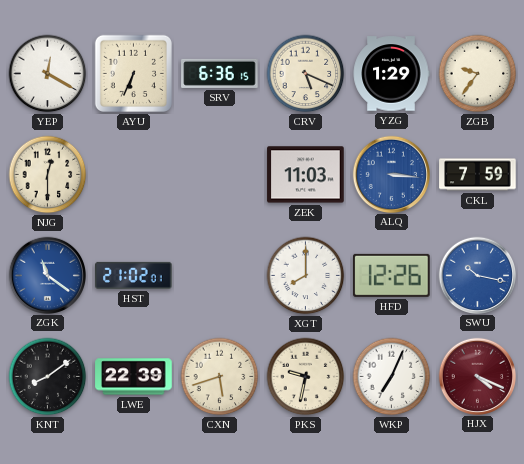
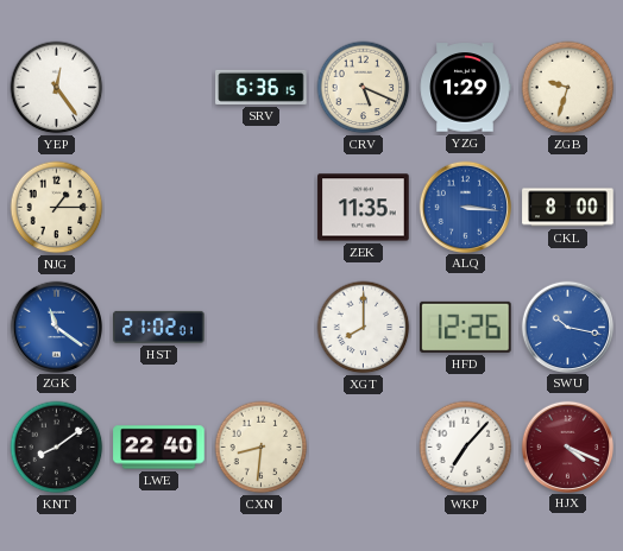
YEP: 12:20 -> 12:24 (57, 88)
AYU: 6:34 -> none (133, 73)
ZGB: 9:36 -> 9:33 (568, 88)
NJG: 12:30 -> 1:15 (57, 208)
ZEK: 11:03 -> 11:35 (364, 208)
CKL: 7:59 -> 8:00 (568, 208)
LWE: 22:39 -> 22:40 (159, 448)
CXN: 5:42 -> 8:31 (262, 448)
PKS: 9:32 -> none (306, 377)
WKP: 7:04 -> 7:07 (466, 448)
